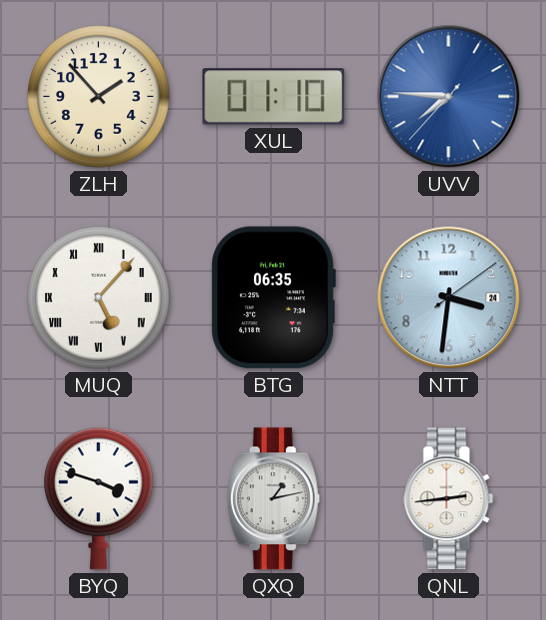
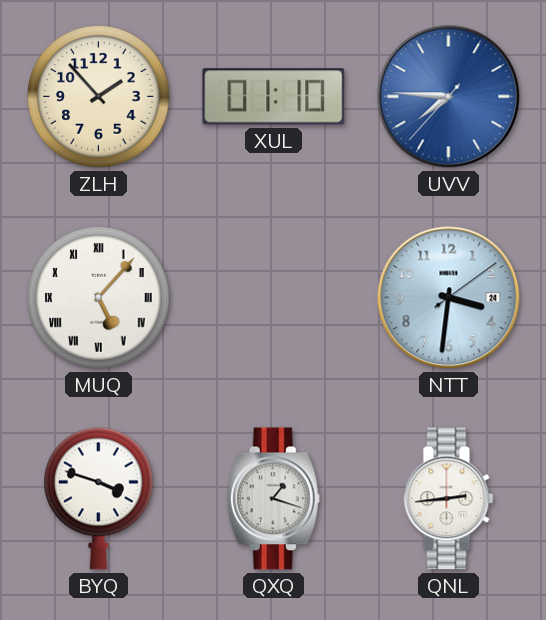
BTG: 06:35 -> none (273, 298)
QXQ: 1:13 -> 1:18 (273, 499)
